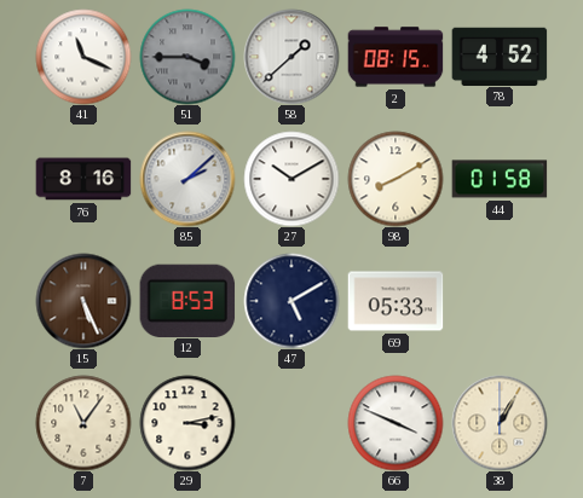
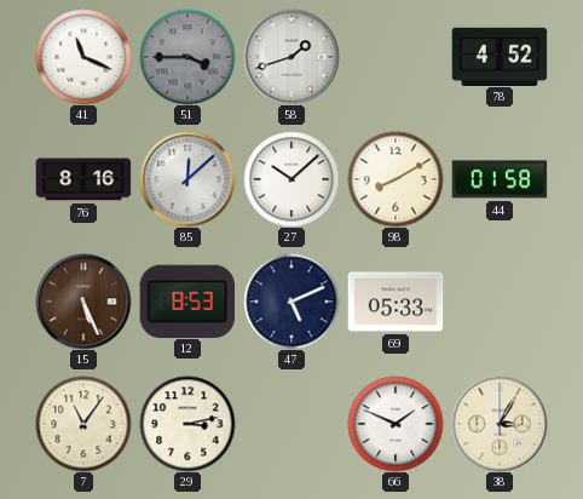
58: 1:38 -> 1:42 (291, 57)
2: 08:15 -> none (396, 57)
85: 2:08 -> 12:08 (187, 179)
27: 10:10 -> 10:08 (291, 179)
47: 5:10 -> 5:11 (291, 302)
66: 3:49 -> 1:49 (396, 424)
38: 1:05 -> 3:05 (500, 424)
